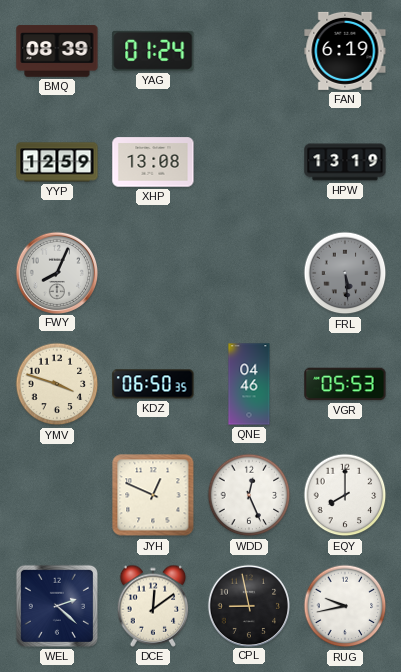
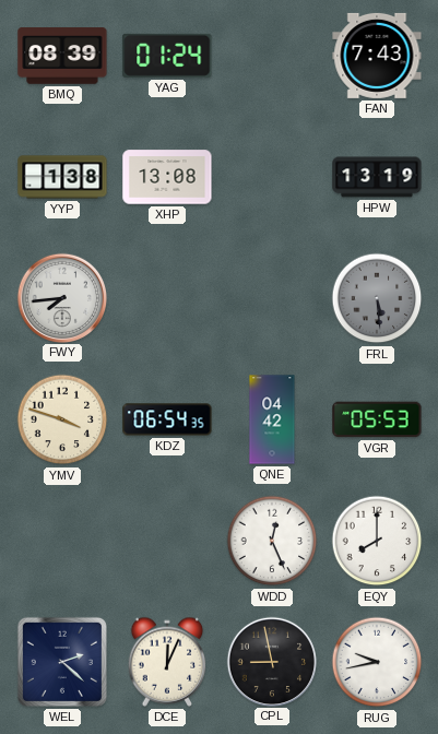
FAN: 6:19 -> 7:43 (377, 56)
YYP: 12:59 -> 1:38 (62, 177)
FWY: 8:04 -> 7:44 (61, 297)
KDZ: 06:50 -> 06:54 (167, 419)
QNE: 04:46 -> 04:42 (272, 419)
JYH: 12:49 -> none (153, 495)
DCE: 12:09 -> 12:04 (167, 662)
